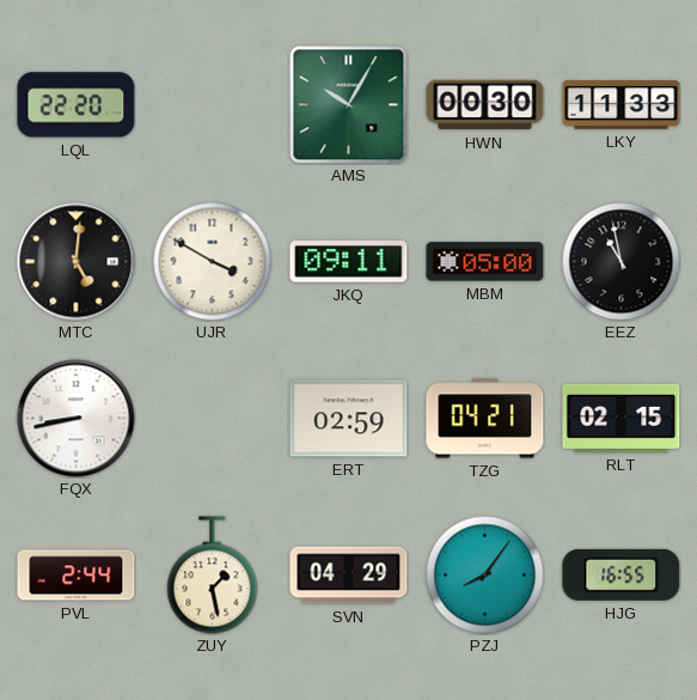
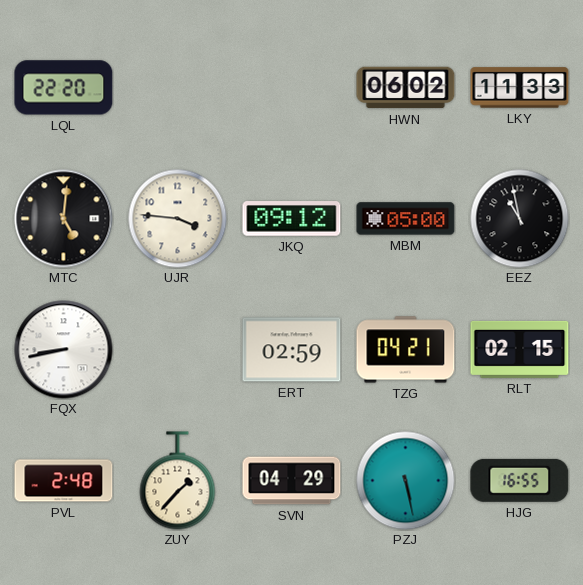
AMS: 10:05 -> none (349, 105)
HWN: 00:30 -> 06:02 (406, 88)
UJR: 3:50 -> 3:46 (178, 219)
JKQ: 09:11 -> 09:12 (292, 219)
PVL: 2:44 -> 2:48 (64, 481)
ZUY: 1:28 -> 1:37 (178, 481)
PZJ: 8:06 -> 5:28 (406, 481)
